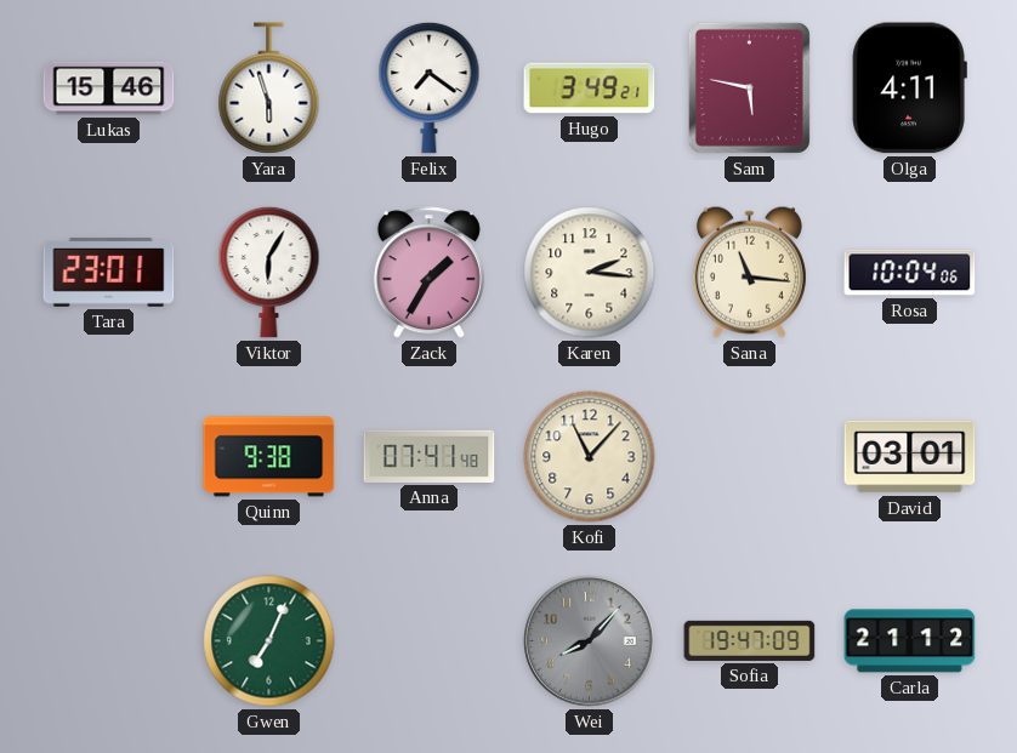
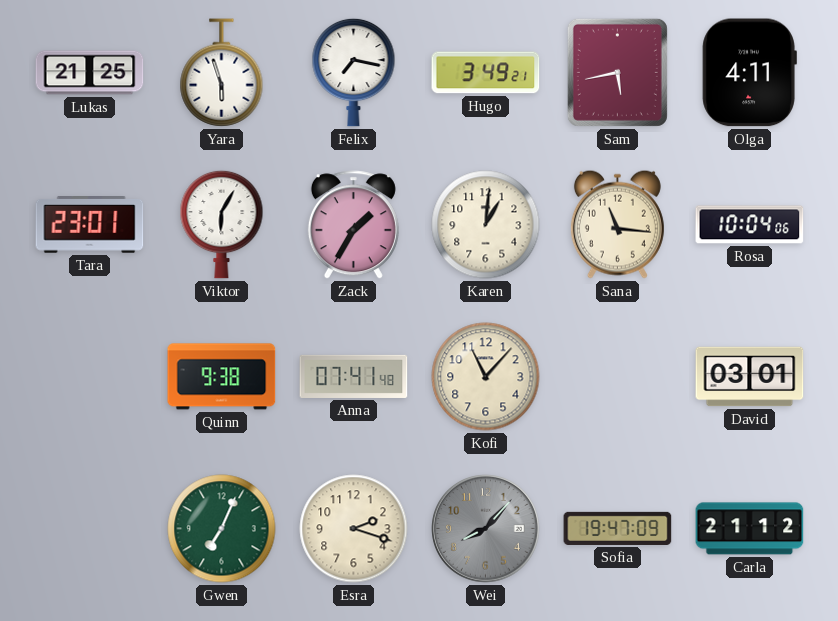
Lukas: 15:46 -> 21:25 (90, 73)
Felix: 7:21 -> 7:17 (354, 72)
Sam: 5:47 -> 5:43 (617, 72)
Karen: 2:16 -> 1:01 (486, 225)
Esra: none -> 2:18 (354, 529)
